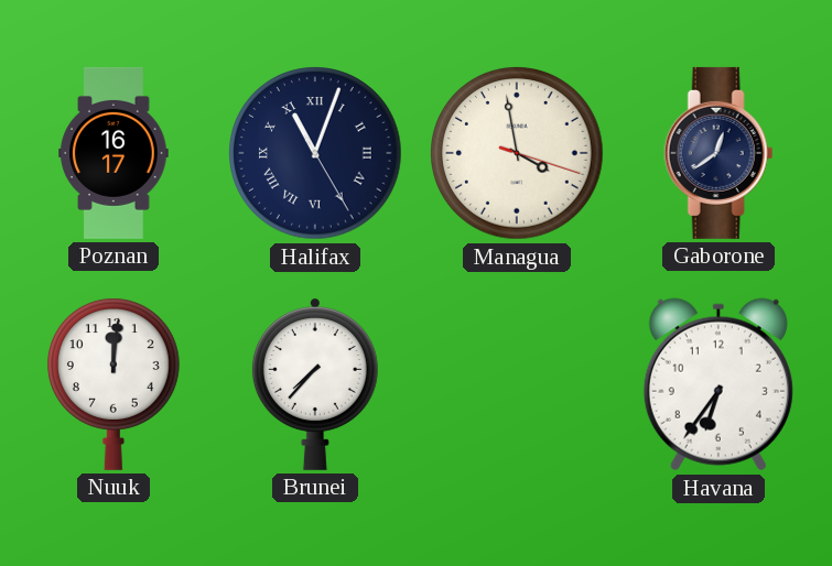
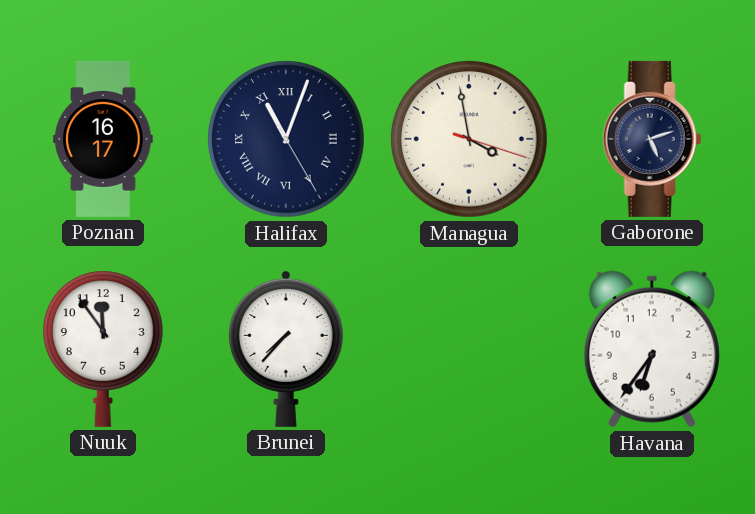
Gaborone: 12:39 -> 5:12 (652, 139)
Nuuk: 12:01 -> 11:54 (104, 349)
